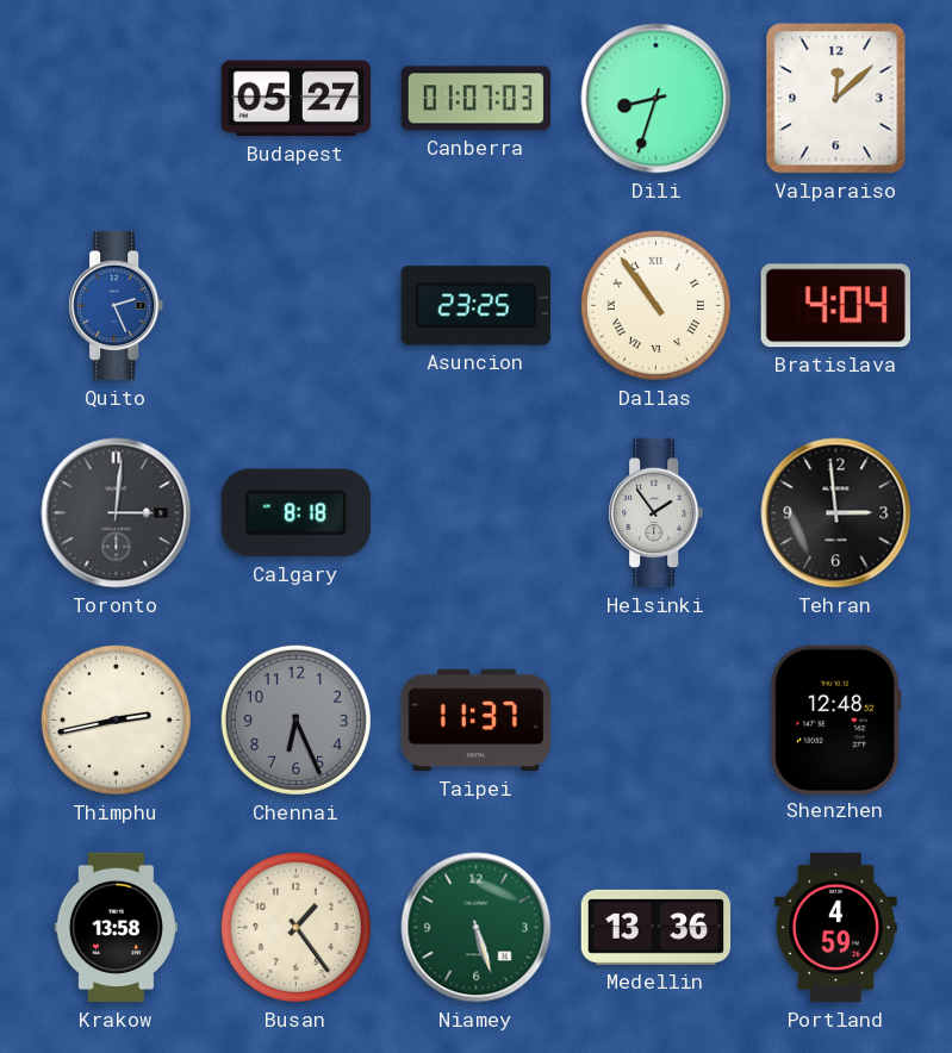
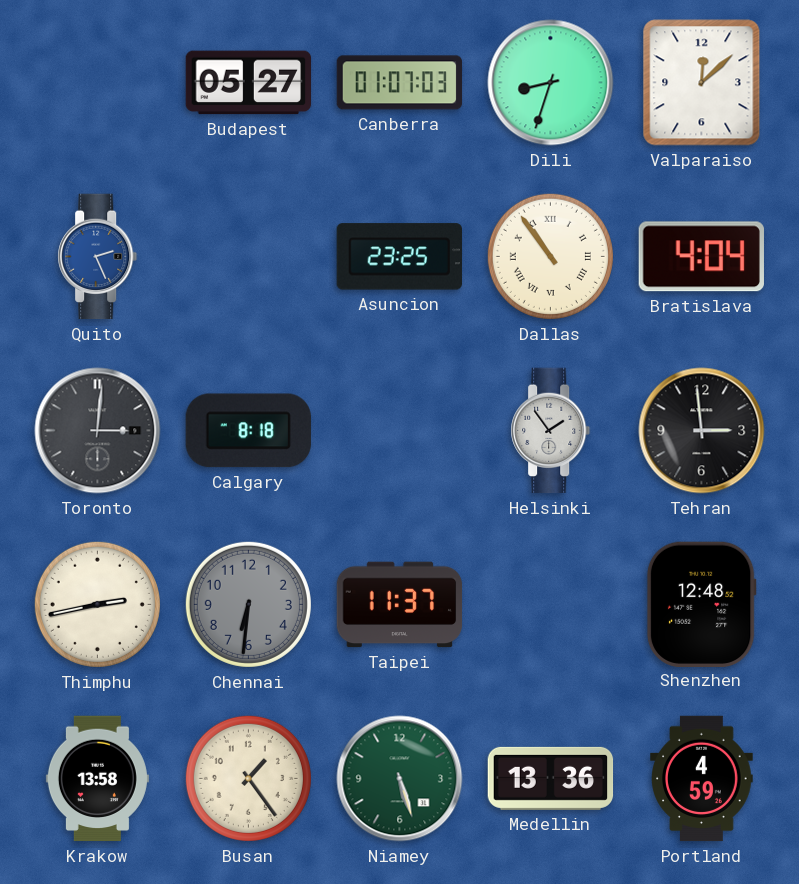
Chennai: 6:26 -> 6:31 (248, 604)
